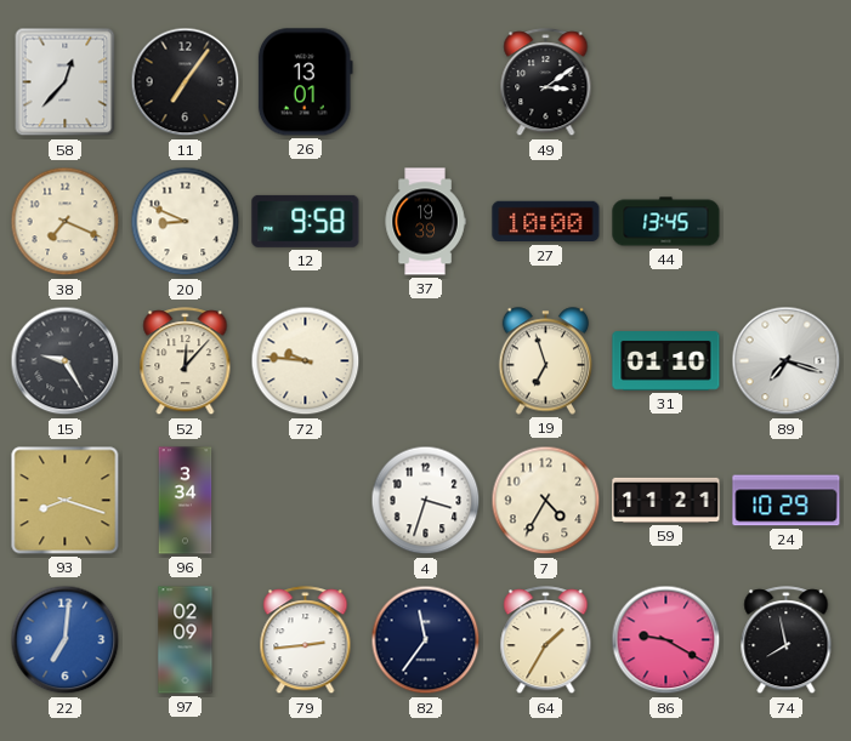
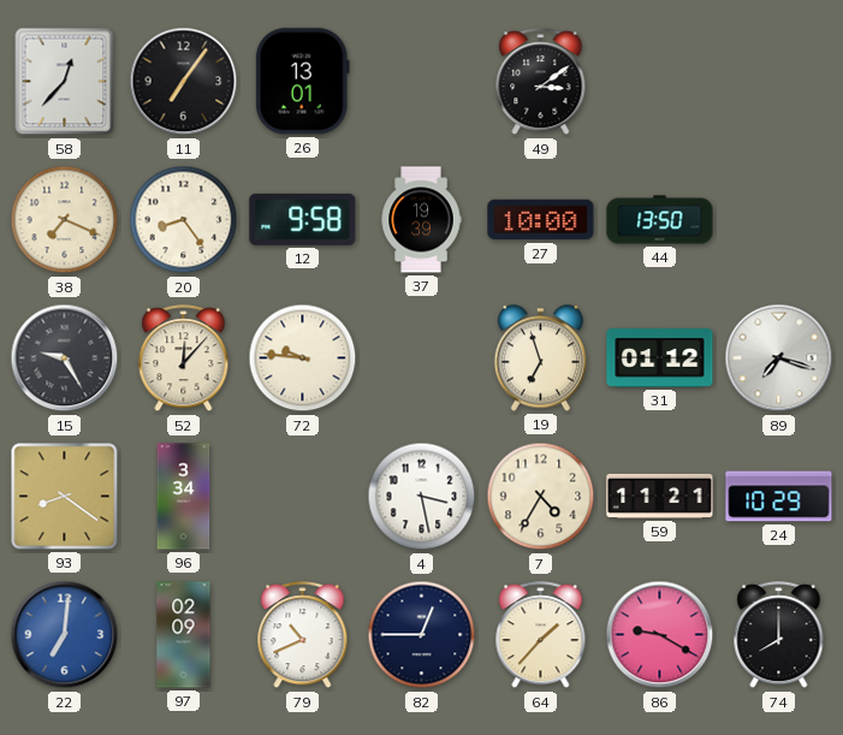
20: 8:49 -> 8:24 (184, 220)
44: 13:45 -> 13:50 (660, 220)
31: 01:10 -> 01:12 (660, 358)
93: 8:18 -> 8:21 (65, 497)
4: 3:33 -> 3:28 (422, 497)
79: 2:44 -> 10:41 (303, 635)
82: 11:36 -> 12:45 (422, 635)
64: 1:35 -> 1:37 (541, 635)
74: 7:58 -> 8:00 (779, 635)
